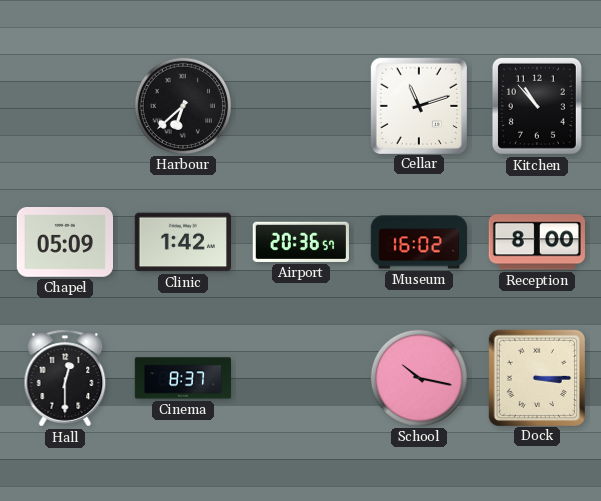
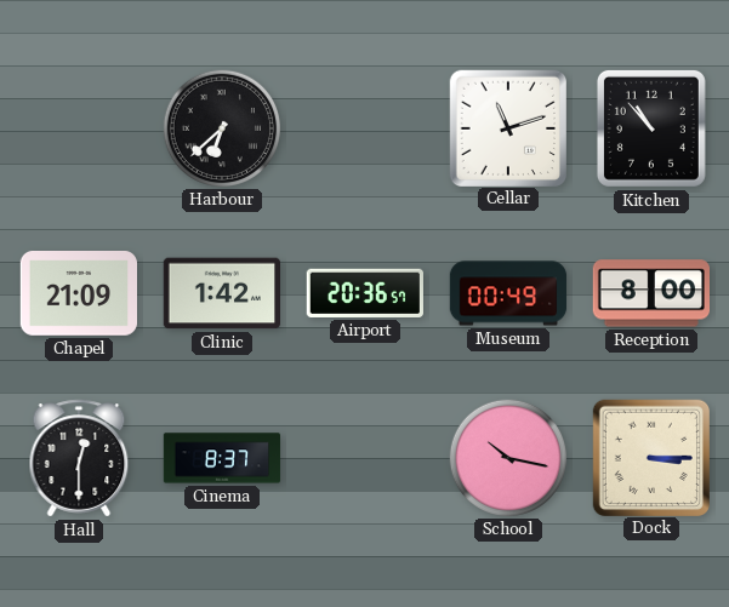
Chapel: 05:09 -> 21:09 (78, 293)
Museum: 16:02 -> 00:49 (508, 293)
